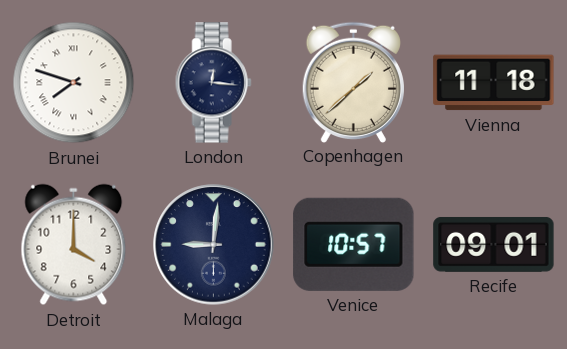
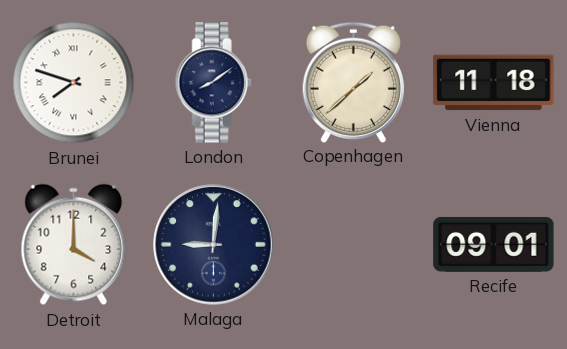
London: 12:16 -> 8:09 (213, 83)
Venice: 10:57 -> none (354, 244)
